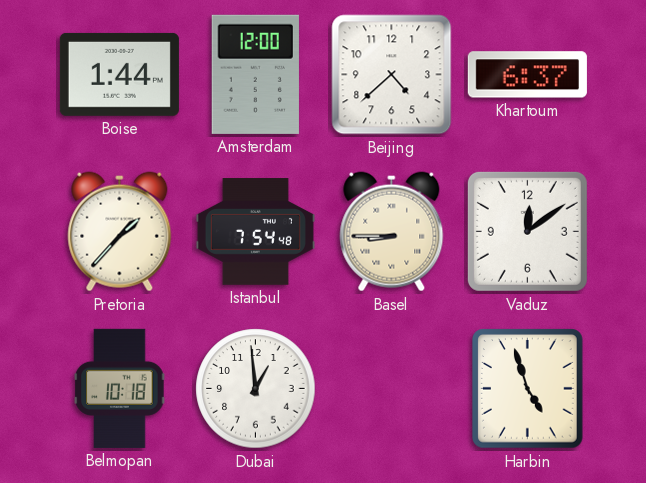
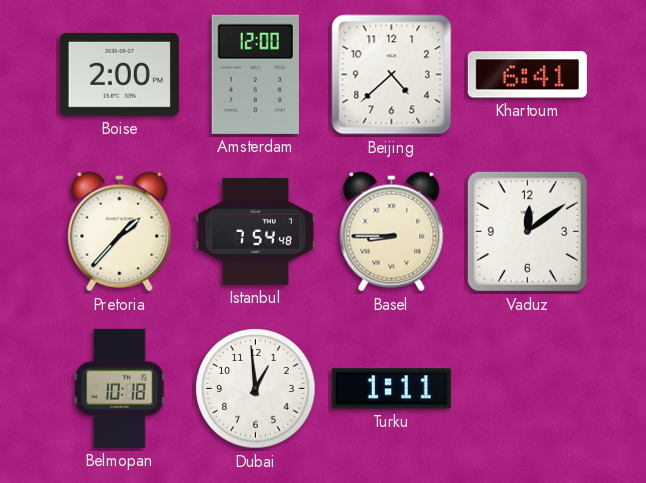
Boise: 1:44 -> 2:00 (119, 74)
Khartoum: 6:37 -> 6:41 (527, 75)
Turku: none -> 1:11 (391, 389)
Harbin: 4:57 -> none (528, 389)
